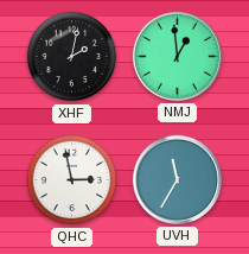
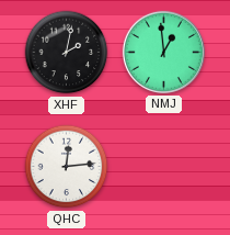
QHC: 2:58 -> 12:14 (67, 167)
UVH: 11:35 -> none (177, 179)
